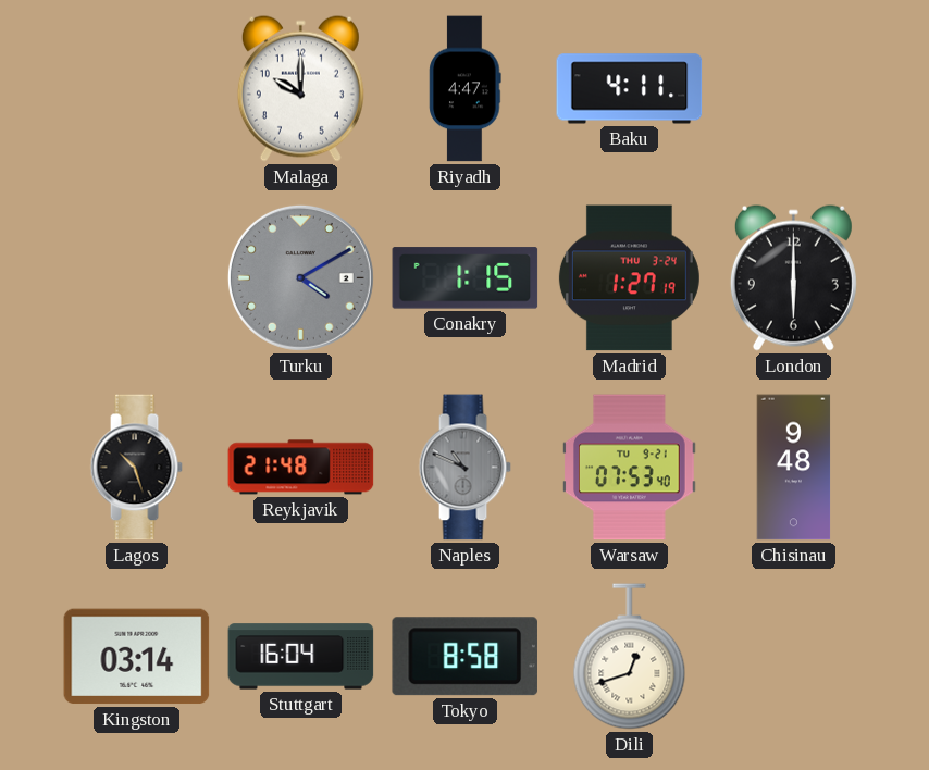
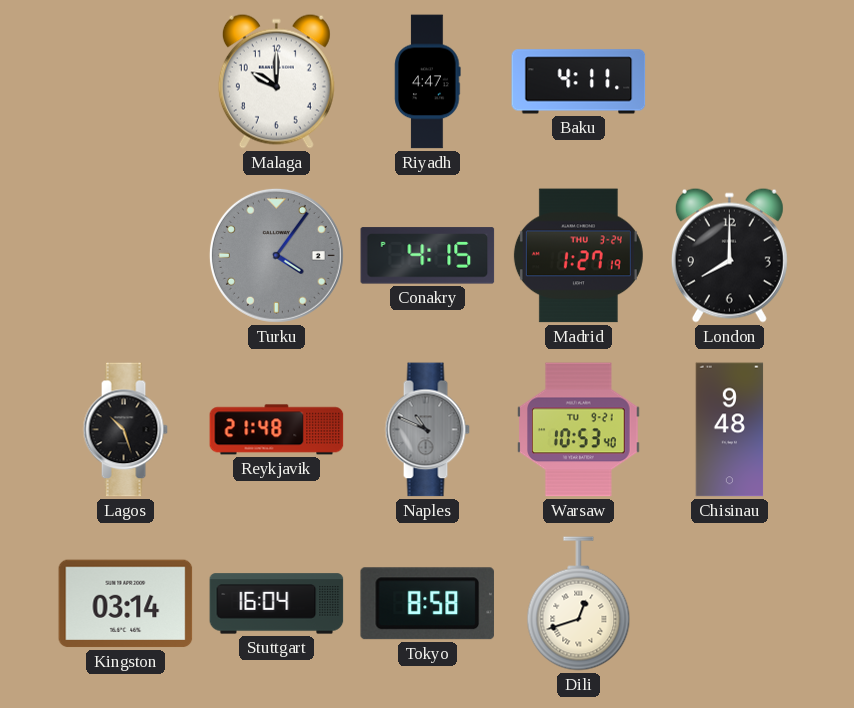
Turku: 4:10 -> 4:06 (276, 255)
Conakry: 1:15 -> 4:15 (428, 256)
London: 6:00 -> 8:00 (729, 255)
Warsaw: 07:53 -> 10:53 (579, 430)
